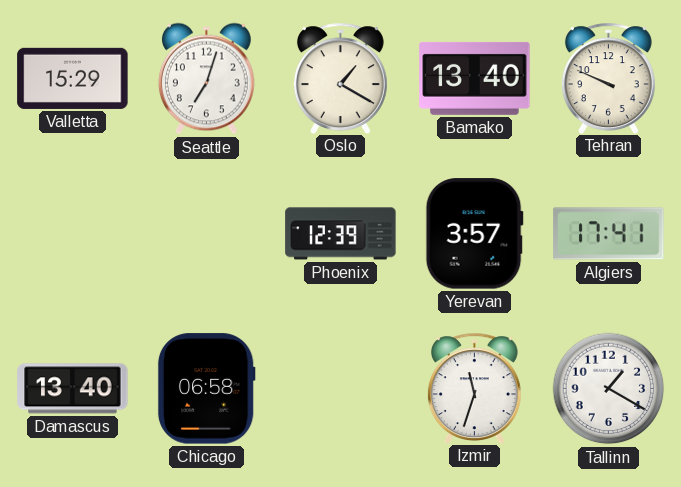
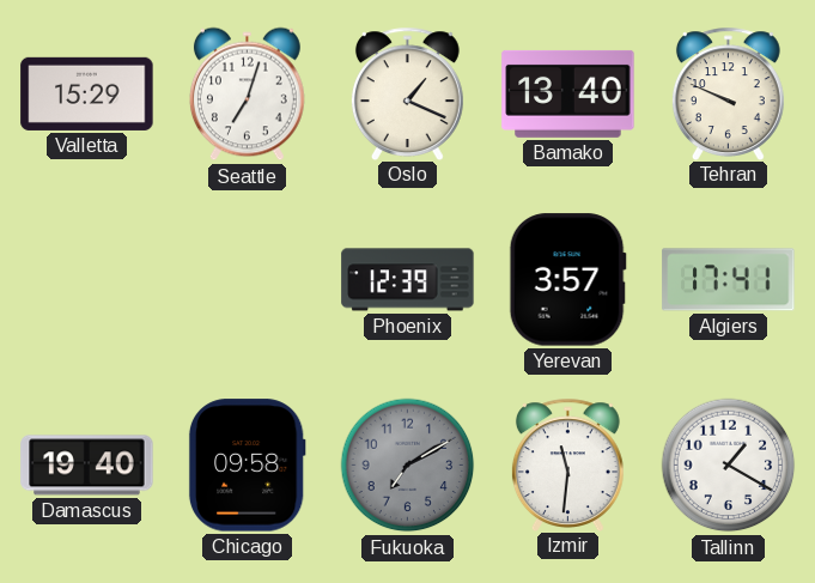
Oslo: 1:20 -> 1:19 (407, 93)
Damascus: 13:40 -> 19:40 (87, 466)
Chicago: 06:58 -> 09:58 (247, 466)
Fukuoka: none -> 7:10 (408, 466)
Izmir: 11:33 -> 11:31 (567, 464)
